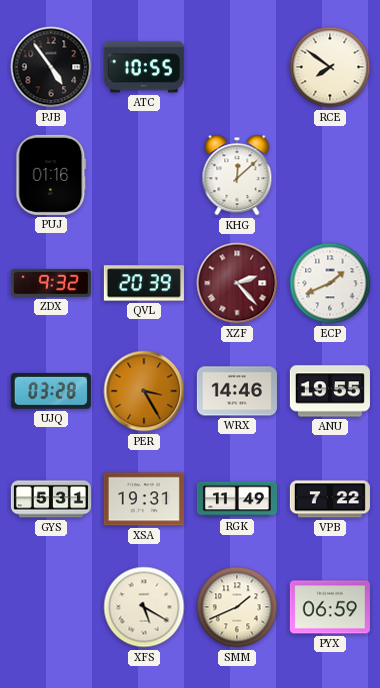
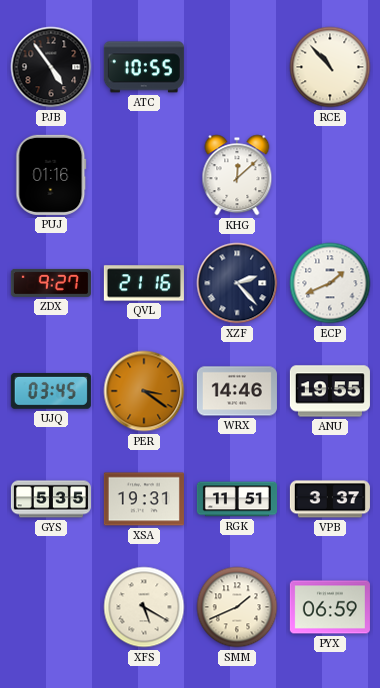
RCE: 7:51 -> 10:53 (330, 67)
ZDX: 9:32 -> 9:27 (51, 283)
QVL: 20:39 -> 21:16 (144, 283)
XZF dial: burgundy -> navy (237, 283)
UJQ: 03:28 -> 03:45 (51, 391)
PER: 3:25 -> 3:21 (144, 391)
GYS: 5:31 -> 5:35 (51, 499)
RGK: 11:49 -> 11:51 (237, 499)
VPB: 7:22 -> 3:37 (330, 499)
